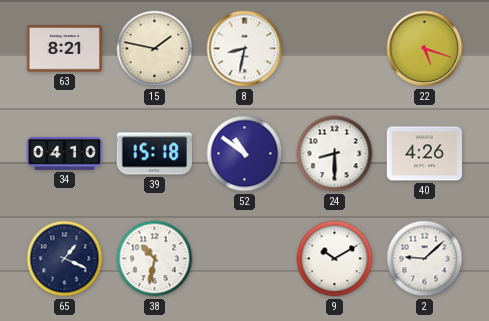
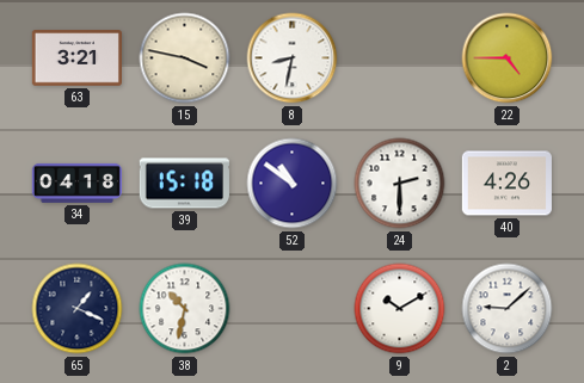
63: 8:21 -> 3:21 (76, 58)
15: 1:47 -> 3:47 (185, 58)
22: 5:18 -> 4:45 (508, 58)
34: 04:10 -> 04:18 (76, 183)
24: 8:30 -> 2:30 (400, 184)
